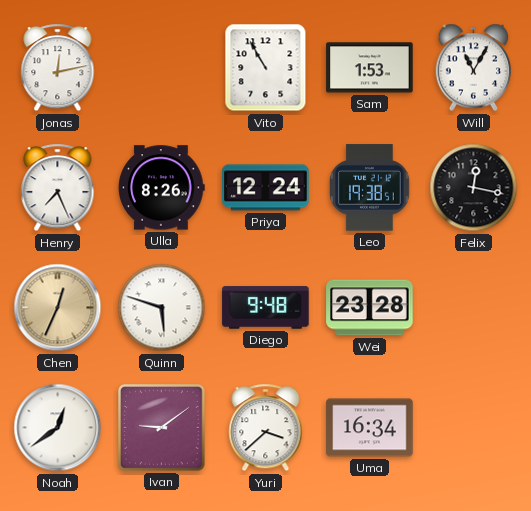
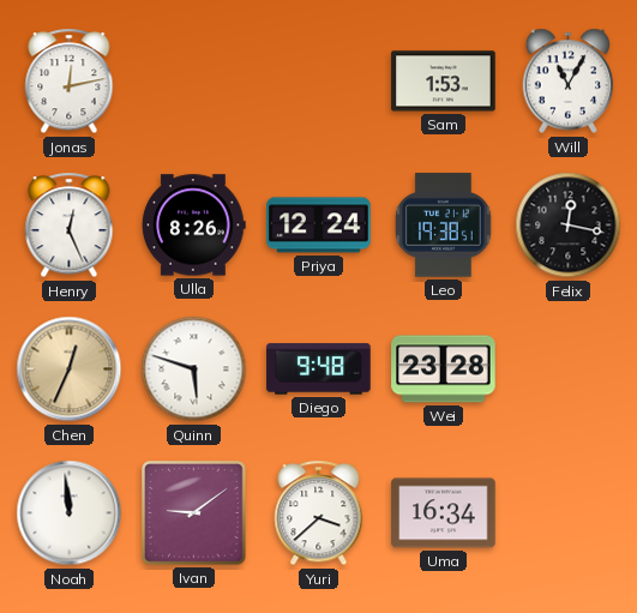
Vito: 10:55 -> none (266, 68)
Henry: 7:26 -> 12:26 (70, 226)
Noah: 12:39 -> 11:59 (70, 513)
